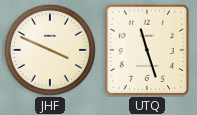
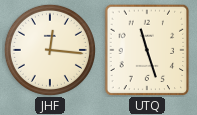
JHF: 3:49 -> 12:16 (50, 50)
